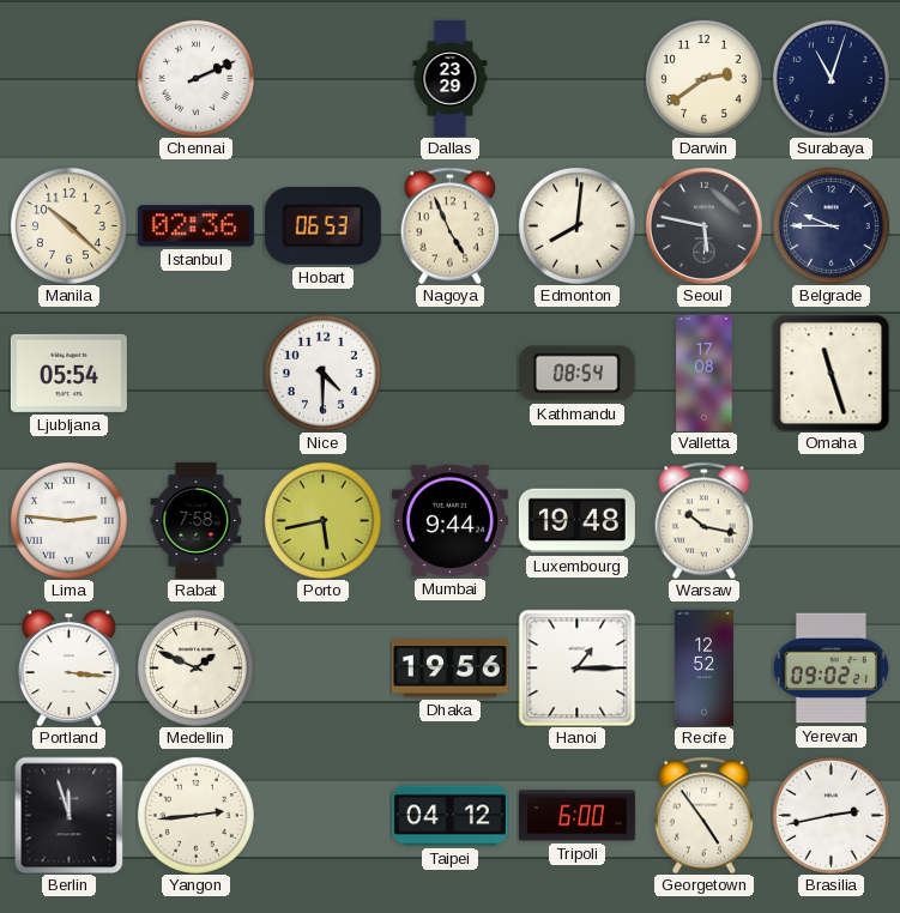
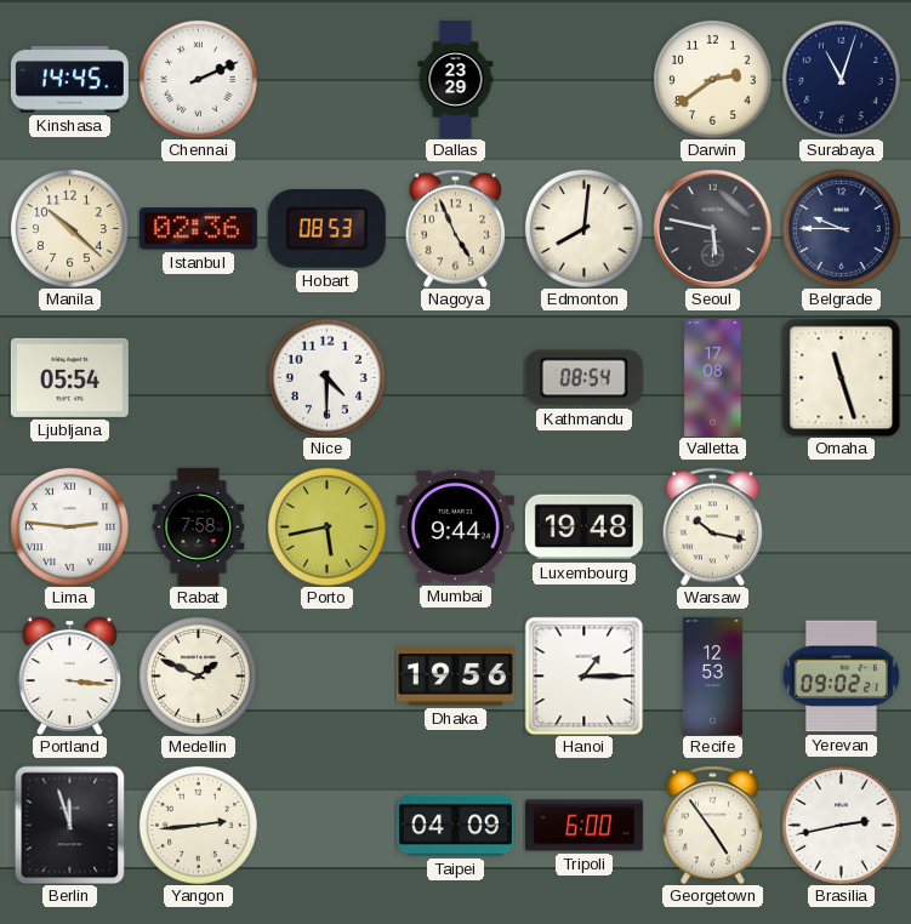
Kinshasa: none -> 14:45 (69, 80)
Hobart: 06:53 -> 08:53 (326, 228)
Recife: 12:52 -> 12:53 (712, 675)
Taipei: 04:12 -> 04:09 (455, 826)
